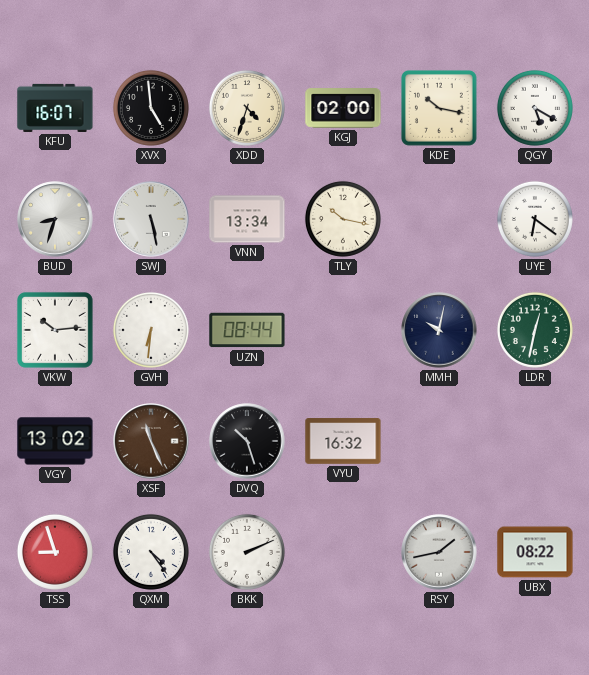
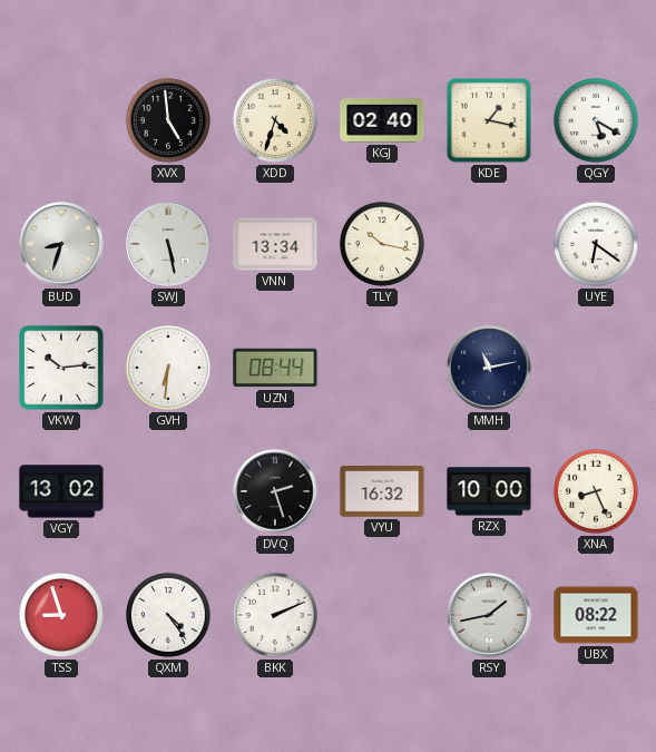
KFU: 16:07 -> none (55, 108)
KGJ: 02:00 -> 02:40 (382, 120)
KDE: 10:17 -> 1:17 (489, 120)
MMH: 10:02 -> 11:13 (489, 368)
LDR: 12:32 -> none (535, 330)
XSF: 11:26 -> none (151, 441)
DVQ: 10:27 -> 2:27 (275, 491)
RZX: none -> 10:00 (489, 491)
XNA: none -> 8:26 (596, 491)
